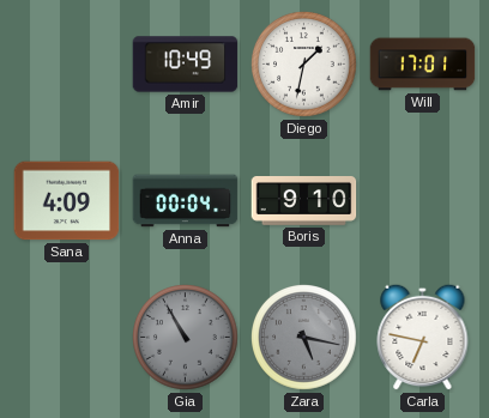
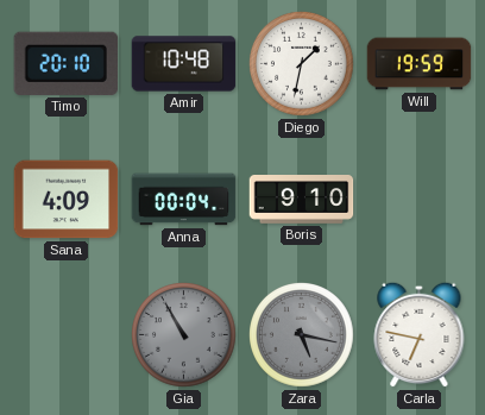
Timo: none -> 20:10 (65, 63)
Amir: 10:49 -> 10:48 (184, 64)
Will: 17:01 -> 19:59 (420, 64)
